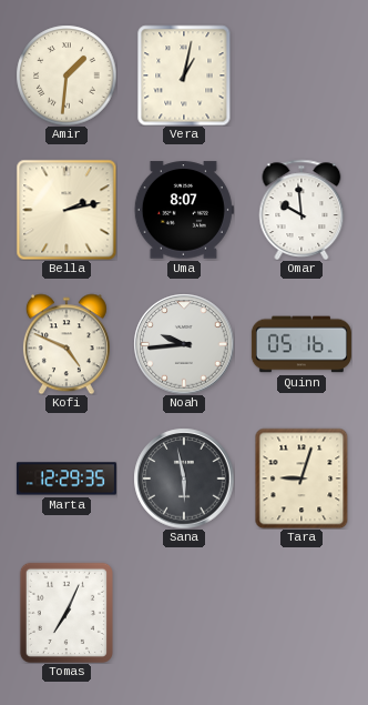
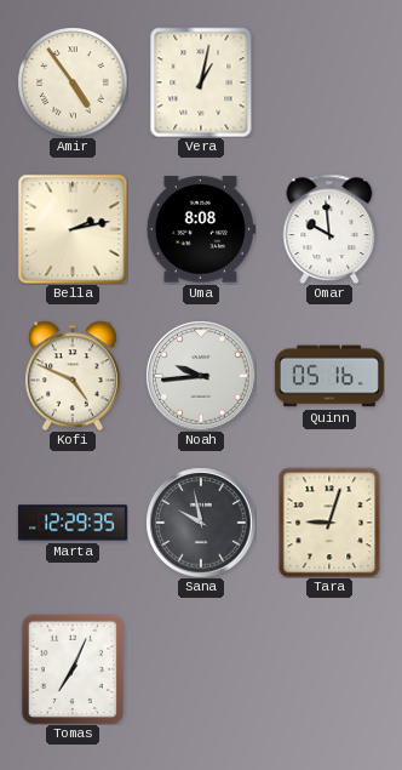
Amir: 1:31 -> 4:54 (73, 82)
Uma: 8:07 -> 8:08 (201, 229)
Sana: 5:58 -> 9:58 (201, 523)
